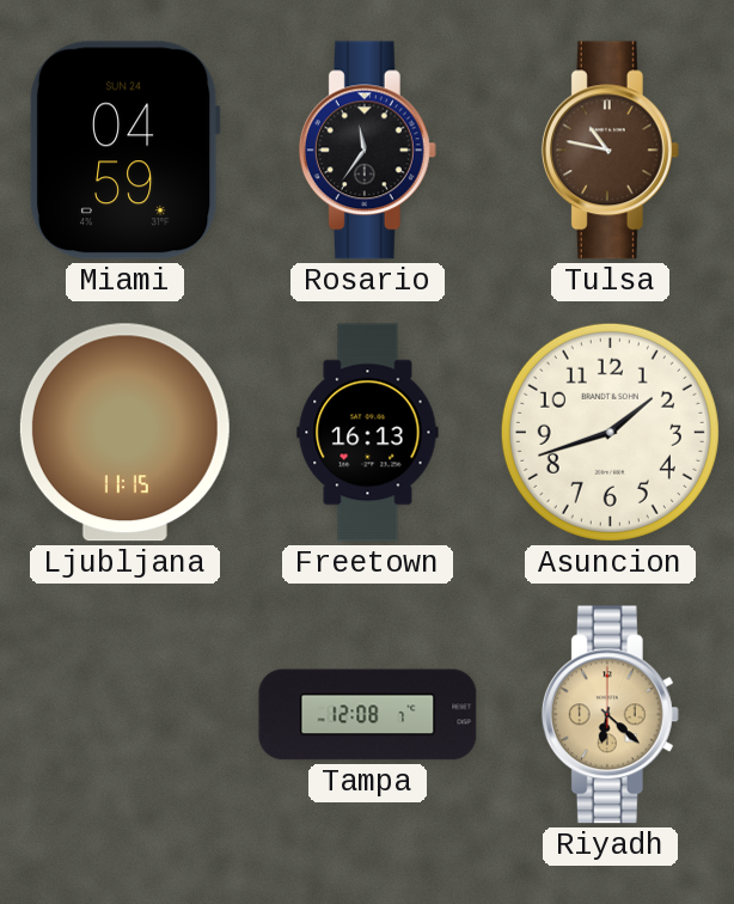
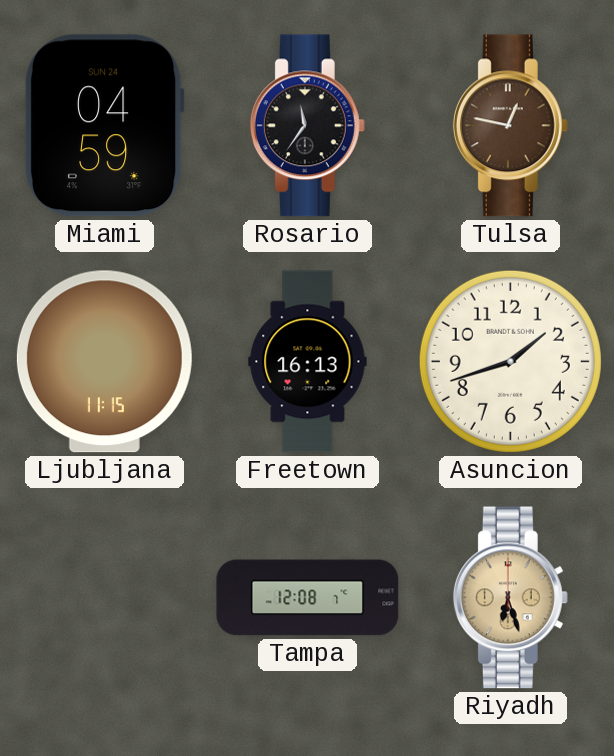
Tulsa: 10:47 -> 12:47 (510, 126)
Riyadh: 6:22 -> 6:27 (510, 598)
